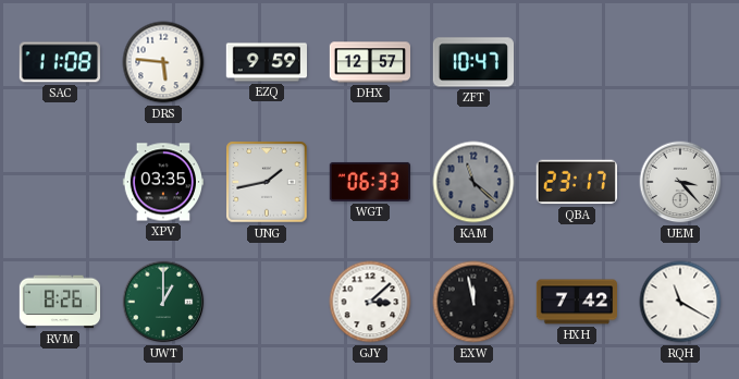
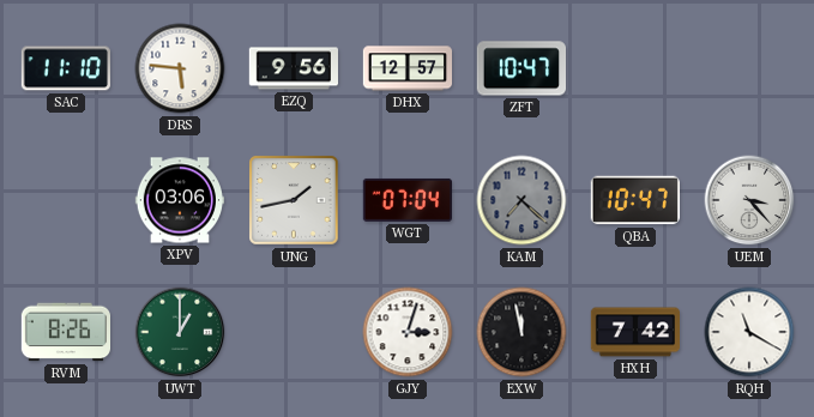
SAC: 11:08 -> 11:10 (66, 68)
EZQ: 9:59 -> 9:56 (293, 68)
XPV: 03:35 -> 03:06 (179, 200)
WGT: 06:33 -> 07:04 (406, 200)
KAM: 11:22 -> 7:22 (521, 200)
QBA: 23:17 -> 10:47 (635, 200)
GJY: 3:08 -> 3:03 (408, 332)
